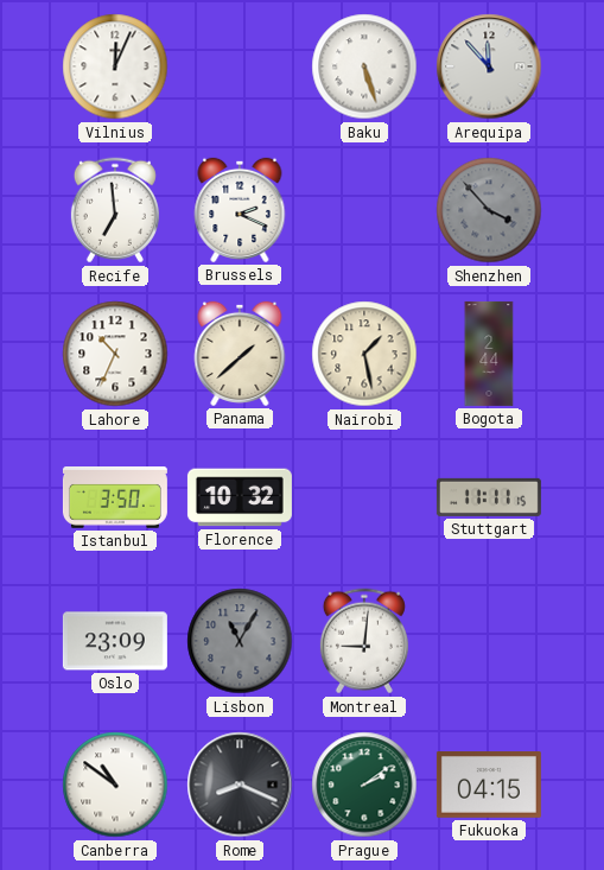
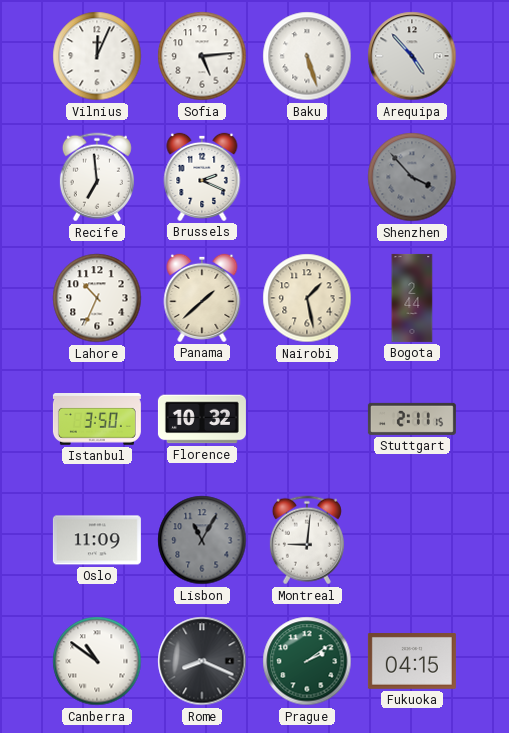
Sofia: none -> 5:14 (202, 56)
Arequipa: 11:53 -> 4:53 (412, 56)
Stuttgart: 11:11 -> 2:11 (412, 419)
Oslo: 23:09 -> 11:09 (97, 540)
